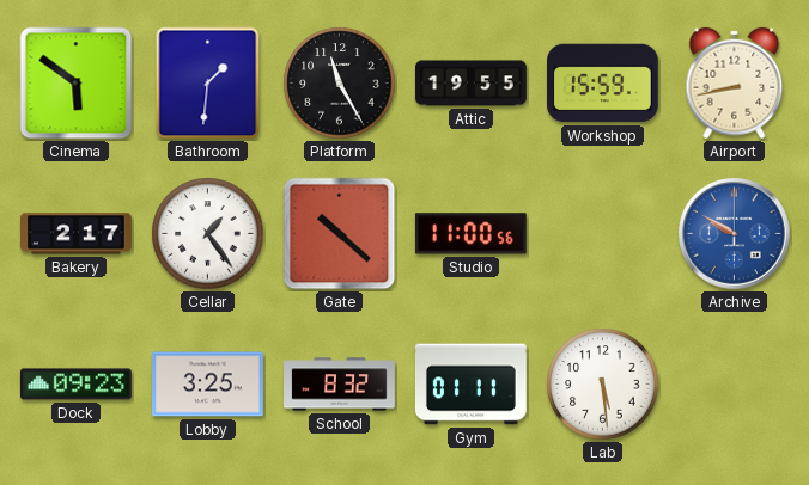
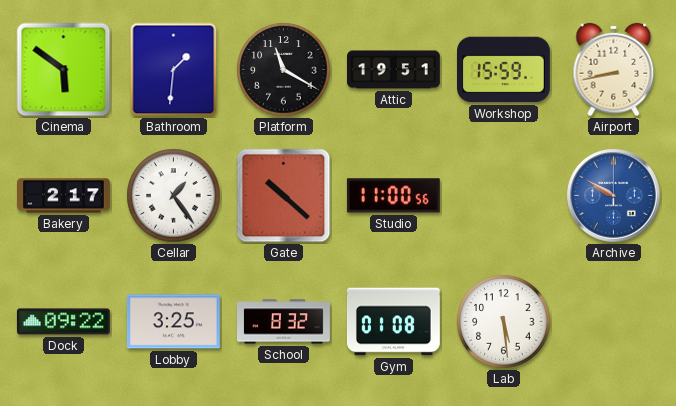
Platform: 11:25 -> 11:20 (284, 70)
Attic: 19:55 -> 19:51 (394, 70)
Dock: 09:23 -> 09:22 (63, 322)
Gym: 01:11 -> 01:08 (393, 322)
